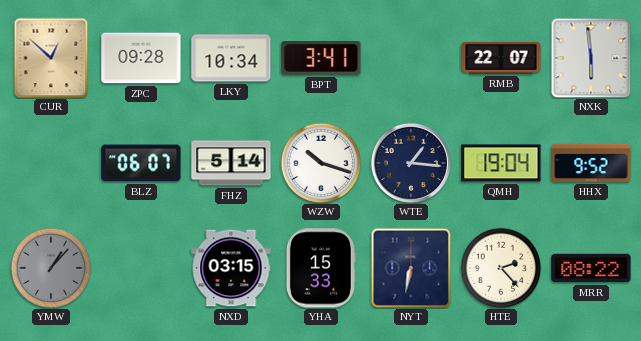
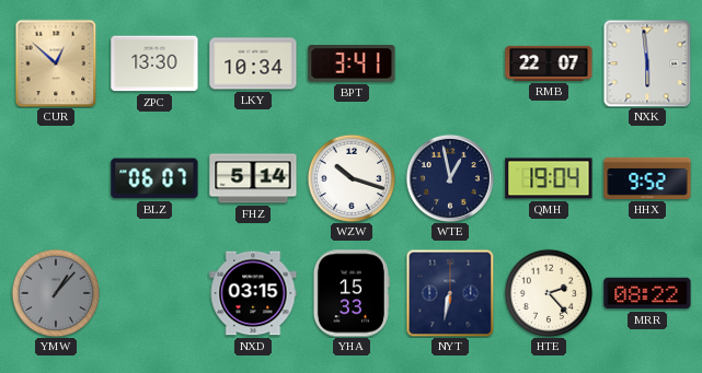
ZPC: 09:28 -> 13:30 (154, 63)
WTE: 1:16 -> 12:58 (450, 178)
